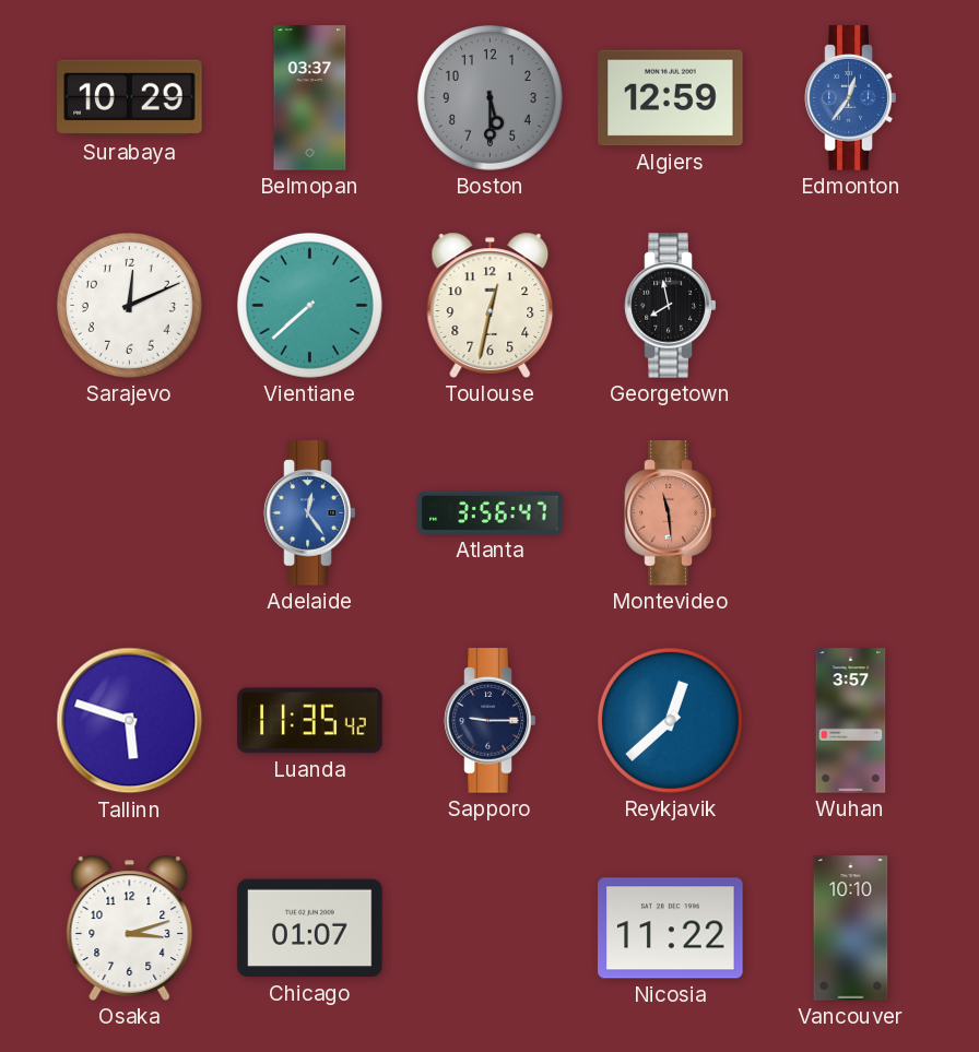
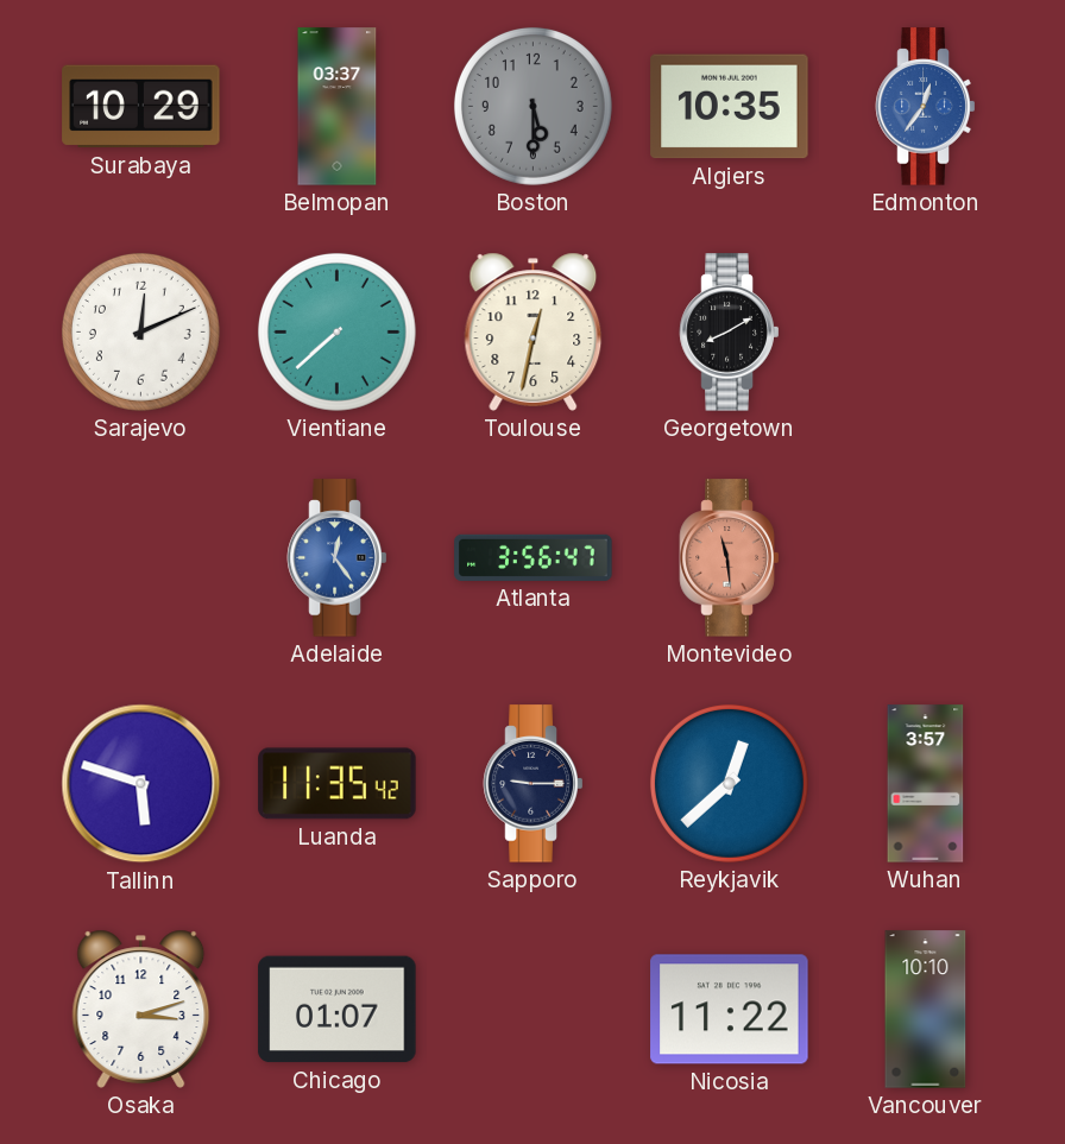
Algiers: 12:59 -> 10:35 (730, 107)
Georgetown: 7:58 -> 8:10 (730, 333)
